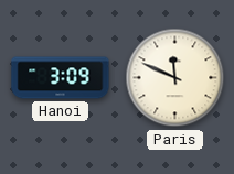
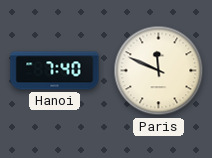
Hanoi: 3:09 -> 7:40 (55, 71)
